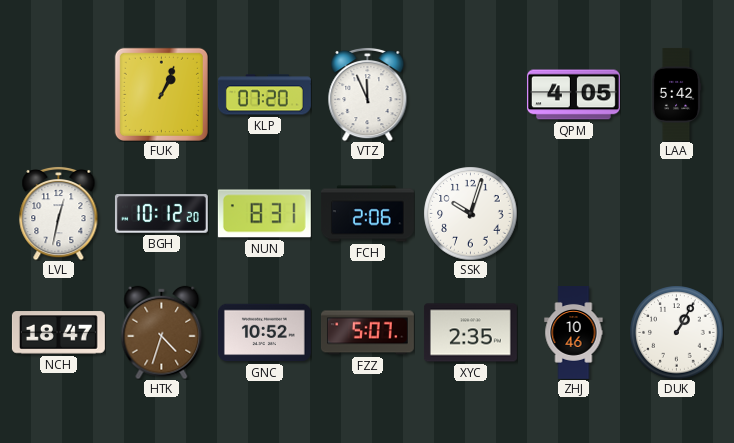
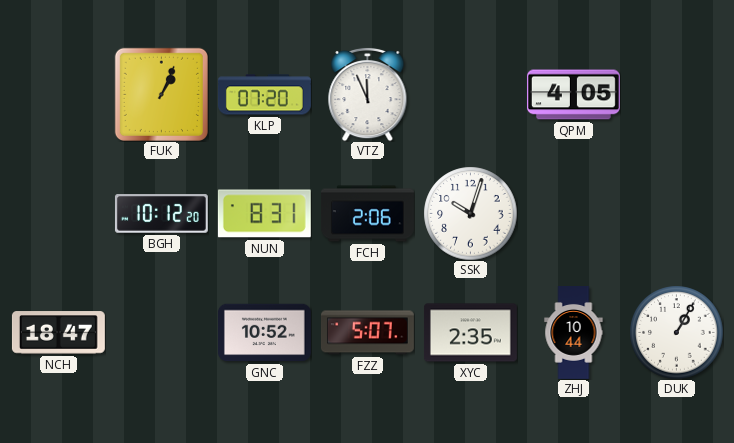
LAA: 5:42 -> none (676, 94)
LVL: 12:32 -> none (59, 213)
HTK: 4:33 -> none (162, 332)
ZHJ: 10:46 -> 10:44 (574, 333)
